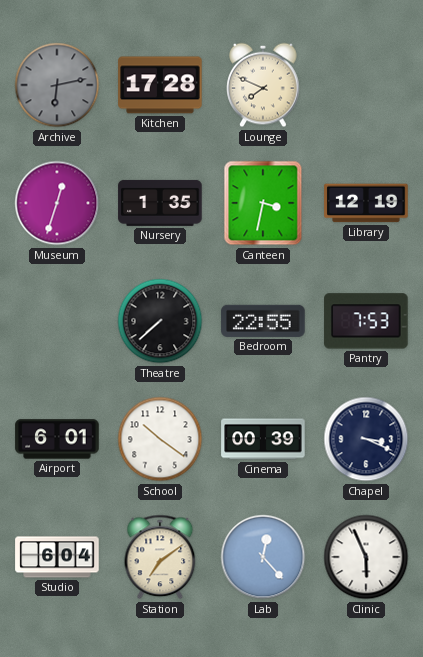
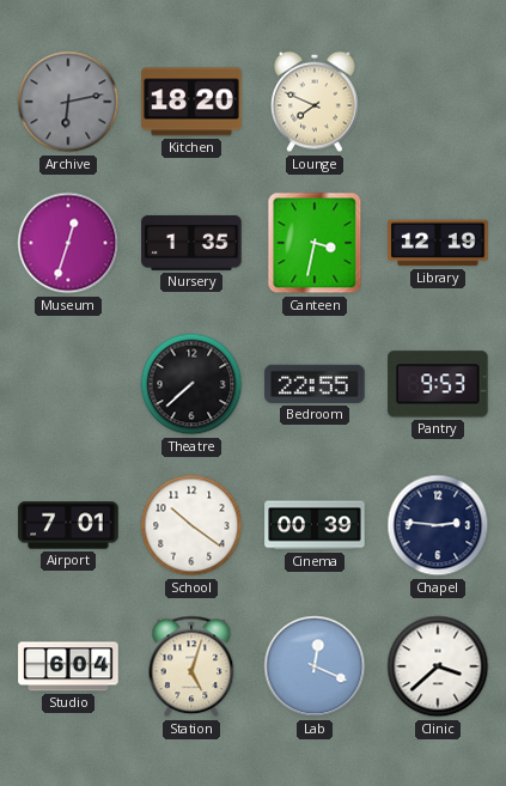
Kitchen: 17:28 -> 18:20 (191, 102)
Pantry: 7:53 -> 9:53 (438, 384)
Airport: 6:01 -> 7:01 (68, 525)
Chapel: 3:19 -> 2:46 (438, 525)
Station: 7:09 -> 5:03 (191, 666)
Lab: 12:23 -> 12:19 (315, 666)
Clinic: 5:56 -> 3:38 (438, 666)
